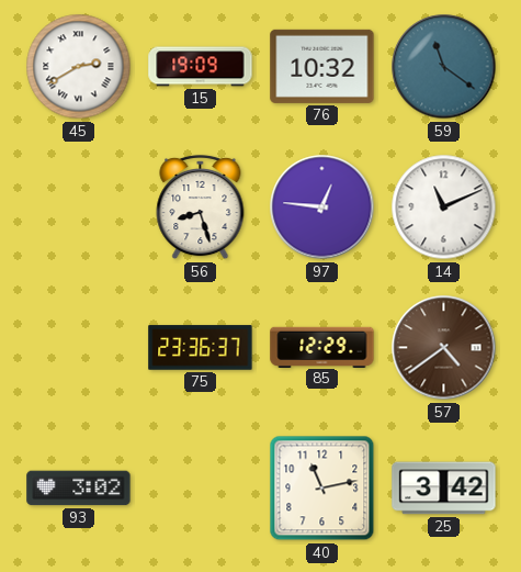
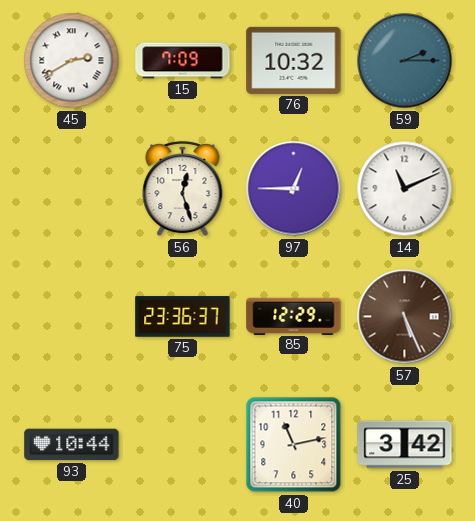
15: 19:09 -> 7:09 (183, 61)
59: 11:21 -> 2:15 (405, 61)
56: 8:27 -> 12:27 (183, 189)
97: 12:46 -> 12:45 (294, 189)
57: 4:39 -> 5:26 (405, 317)
93: 3:02 -> 10:44 (72, 445)
